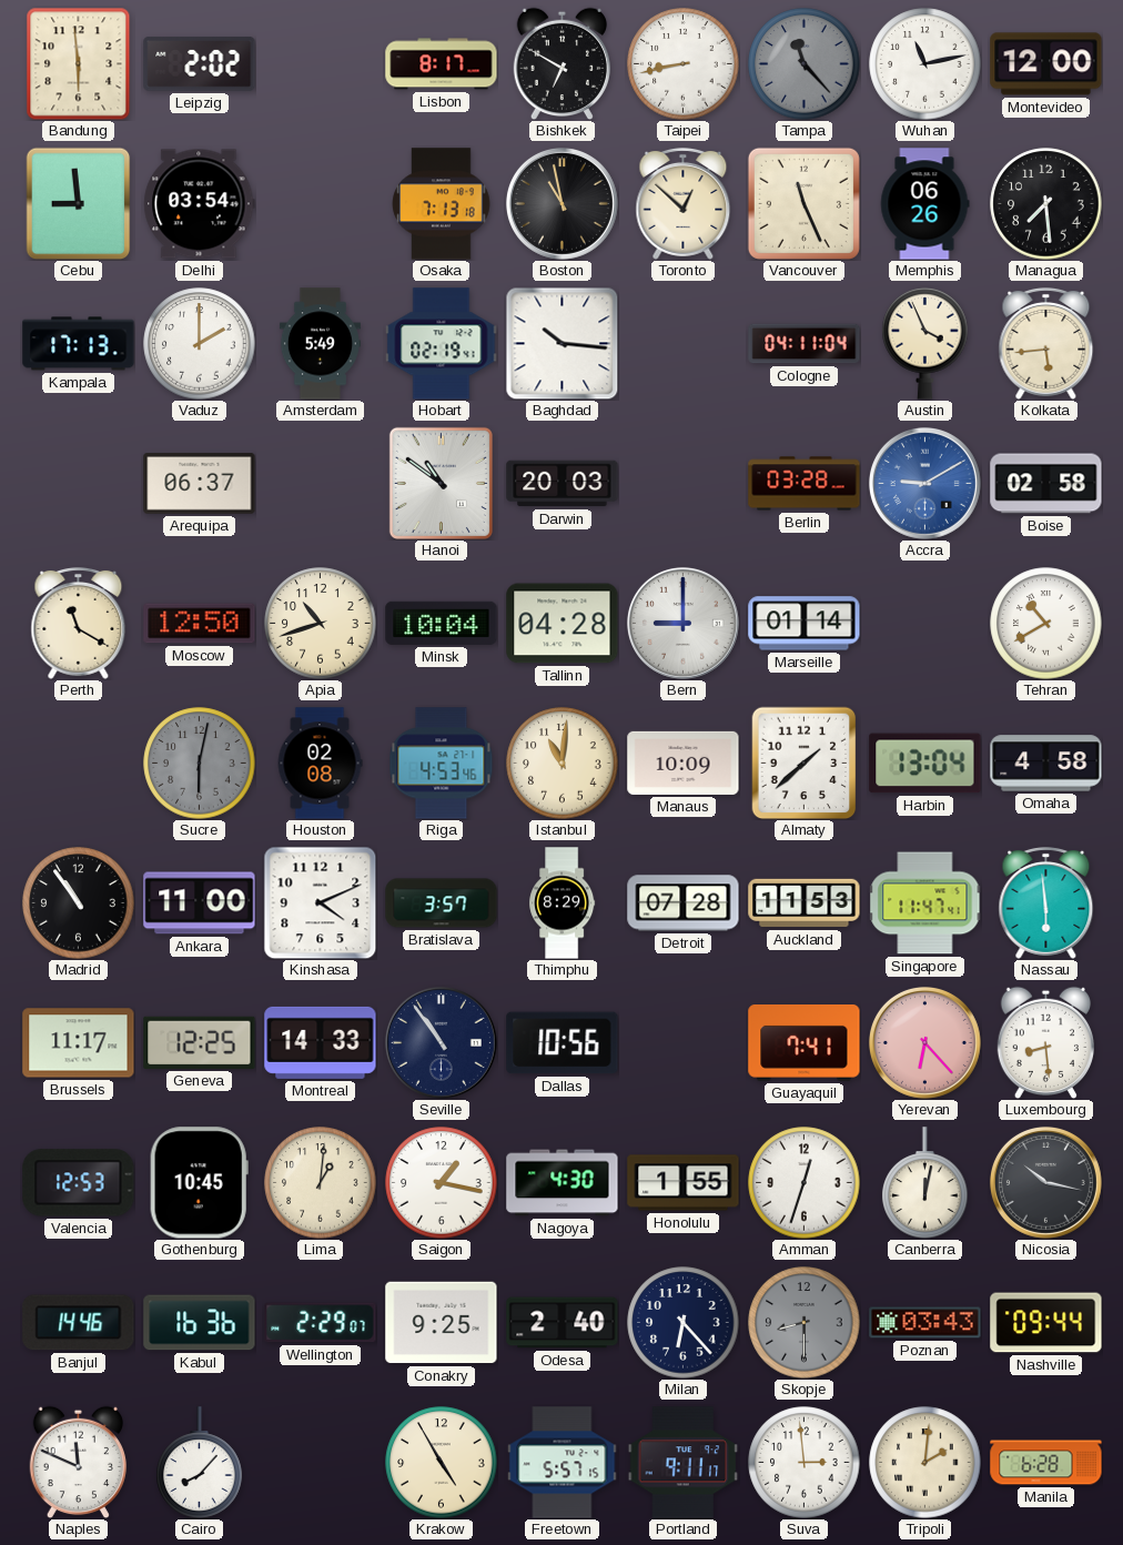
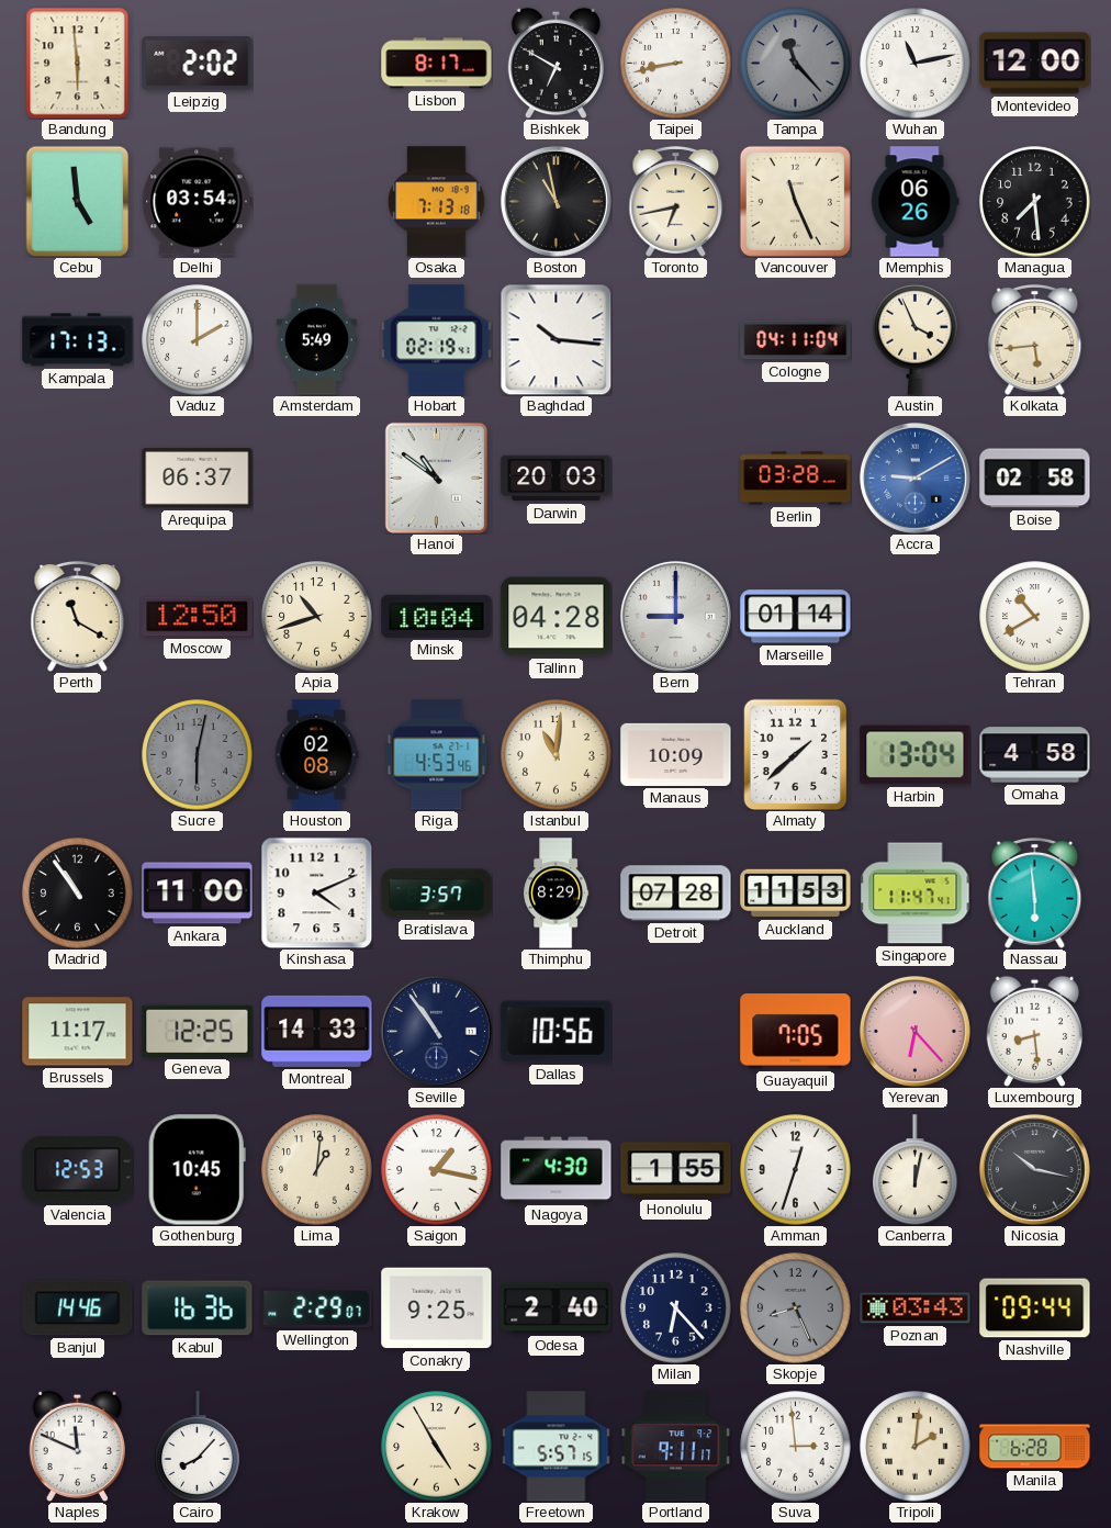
Cebu: 8:59 -> 4:59 (78, 201)
Toronto: 12:52 -> 6:43 (676, 201)
Guayaquil: 7:41 -> 7:05 (796, 1032)
Skopje: 8:30 -> 8:26 (796, 1308)
